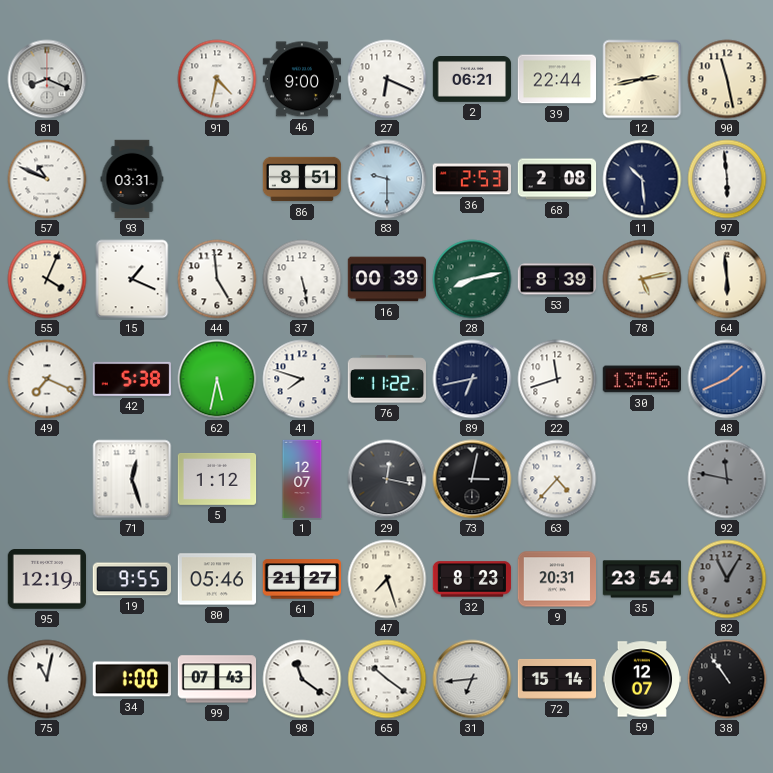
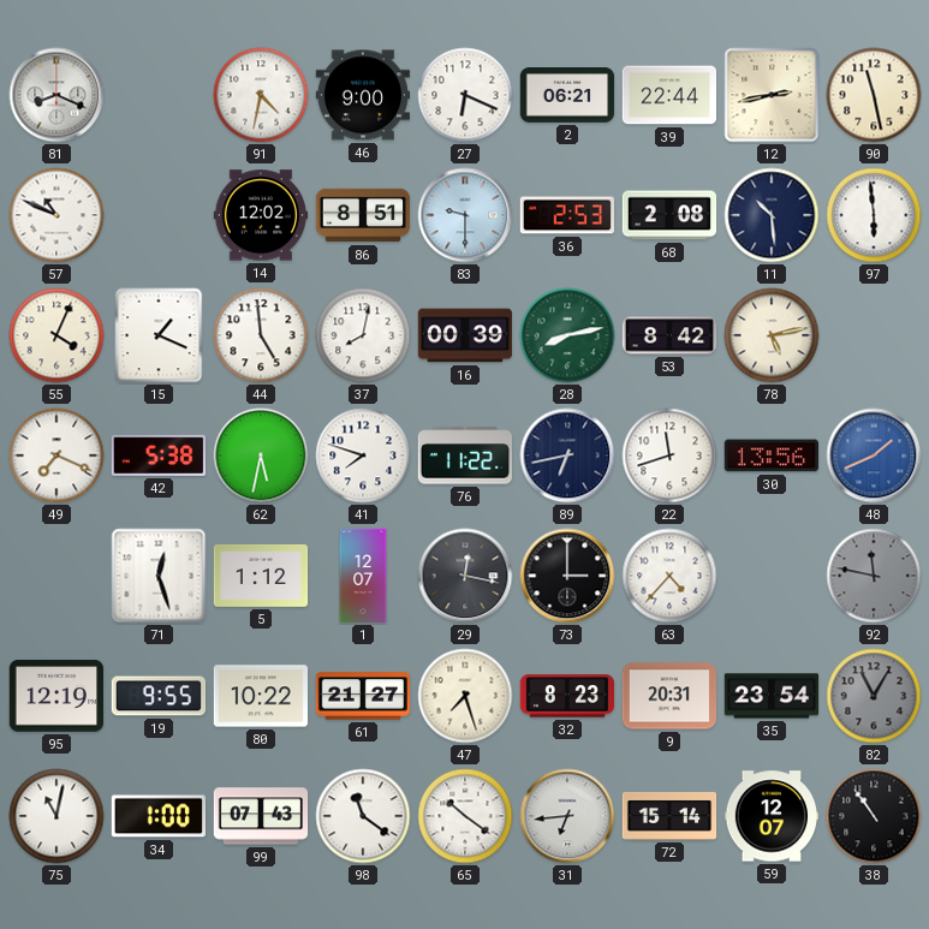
93: 03:31 -> none (132, 179)
14: none -> 12:02 (261, 215)
37: 5:28 -> 8:02 (363, 335)
53: 8:39 -> 8:42 (669, 335)
64: 5:59 -> none (727, 279)
73: 3:02 -> 3:00 (567, 576)
80: 05:46 -> 10:22 (261, 696)
